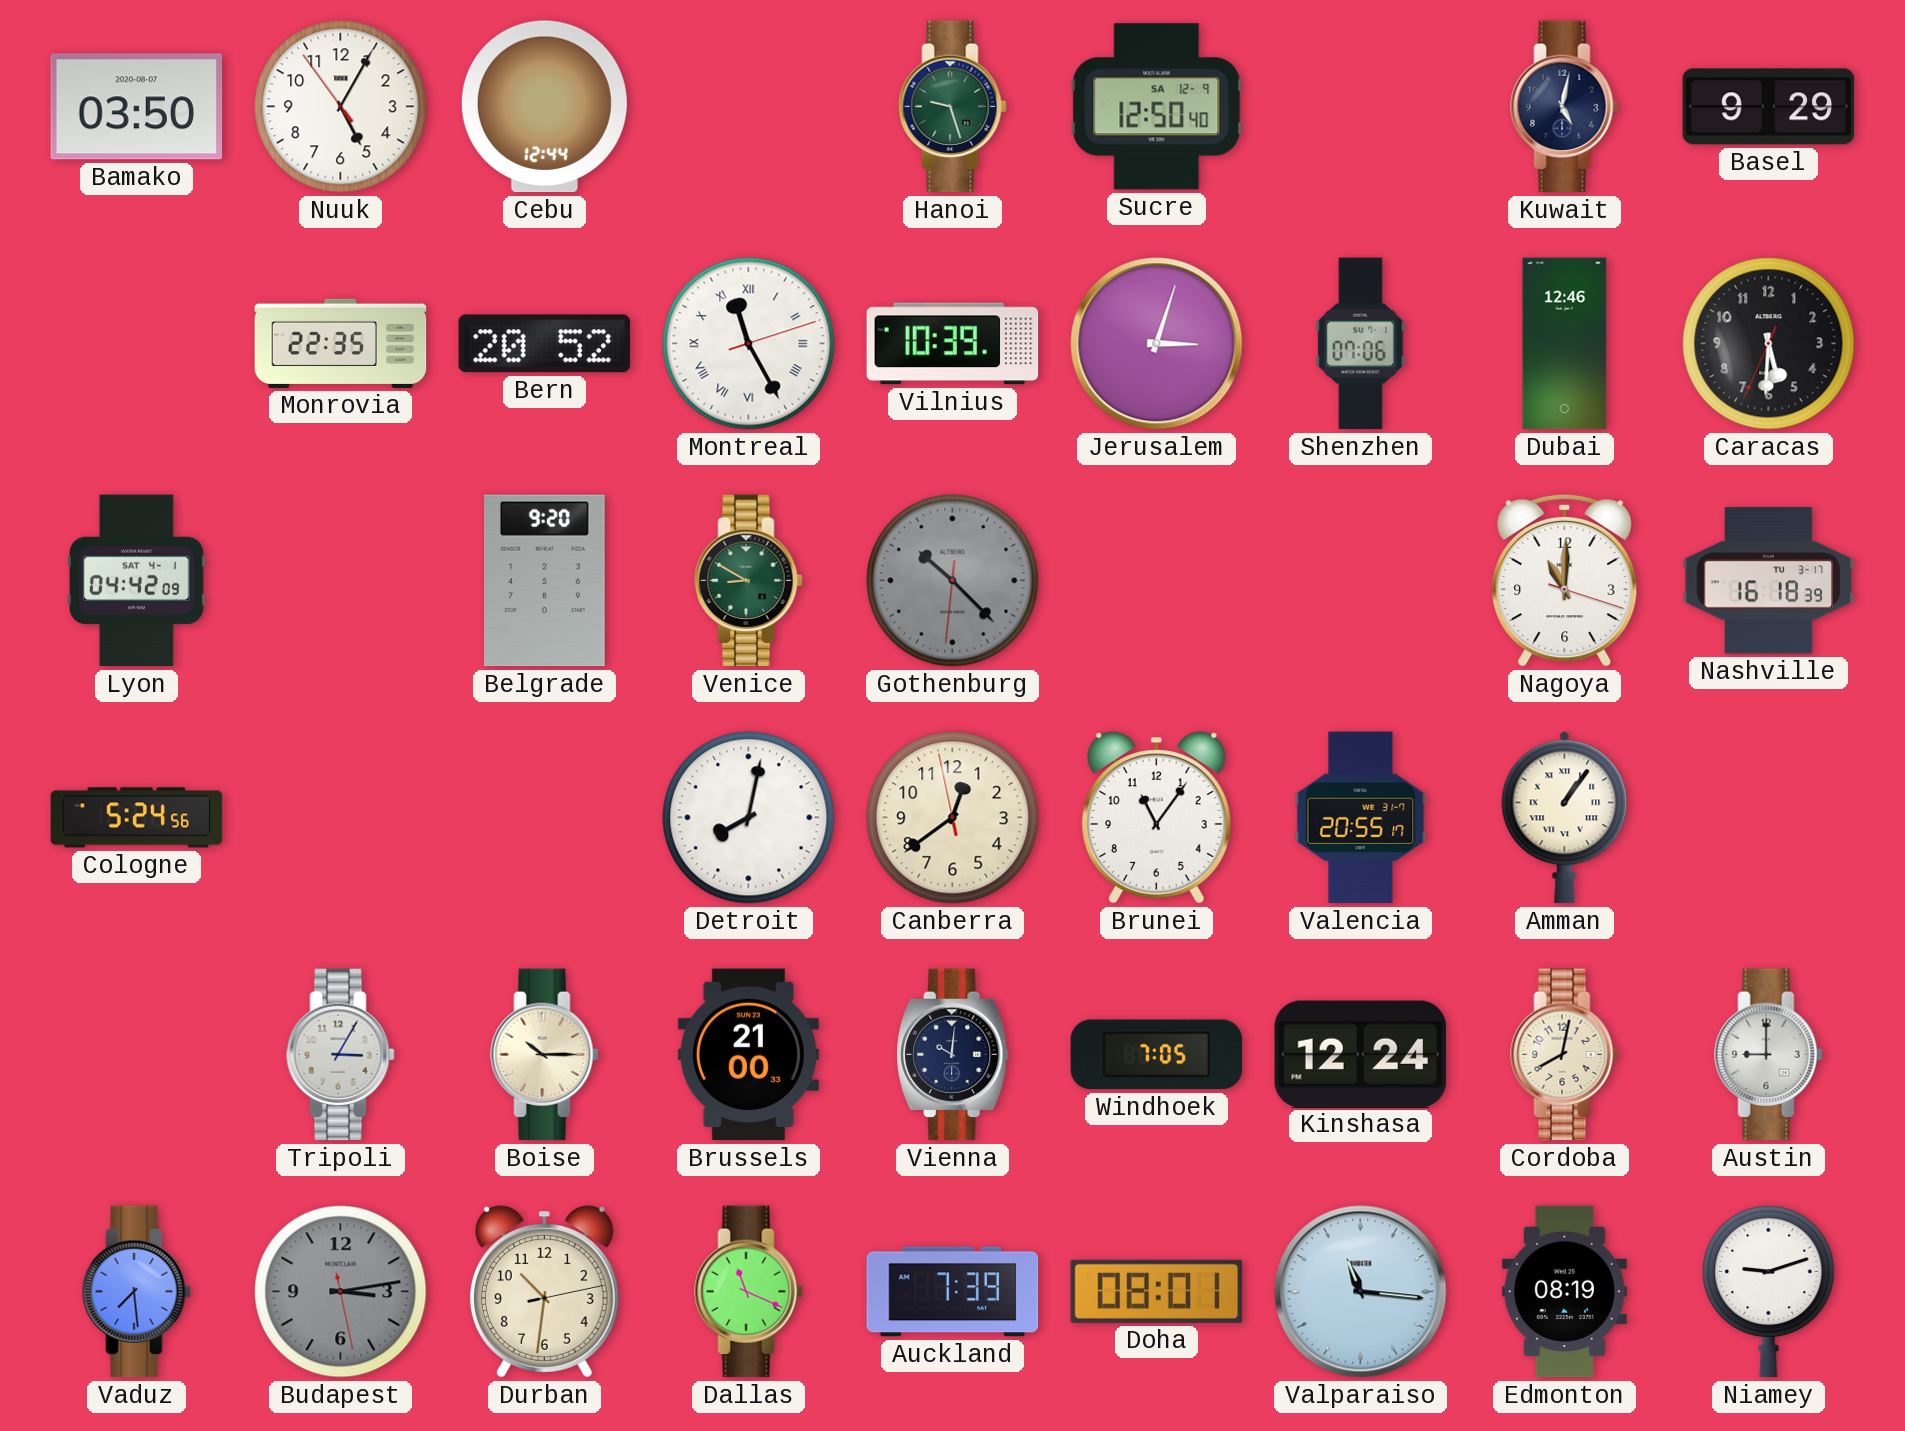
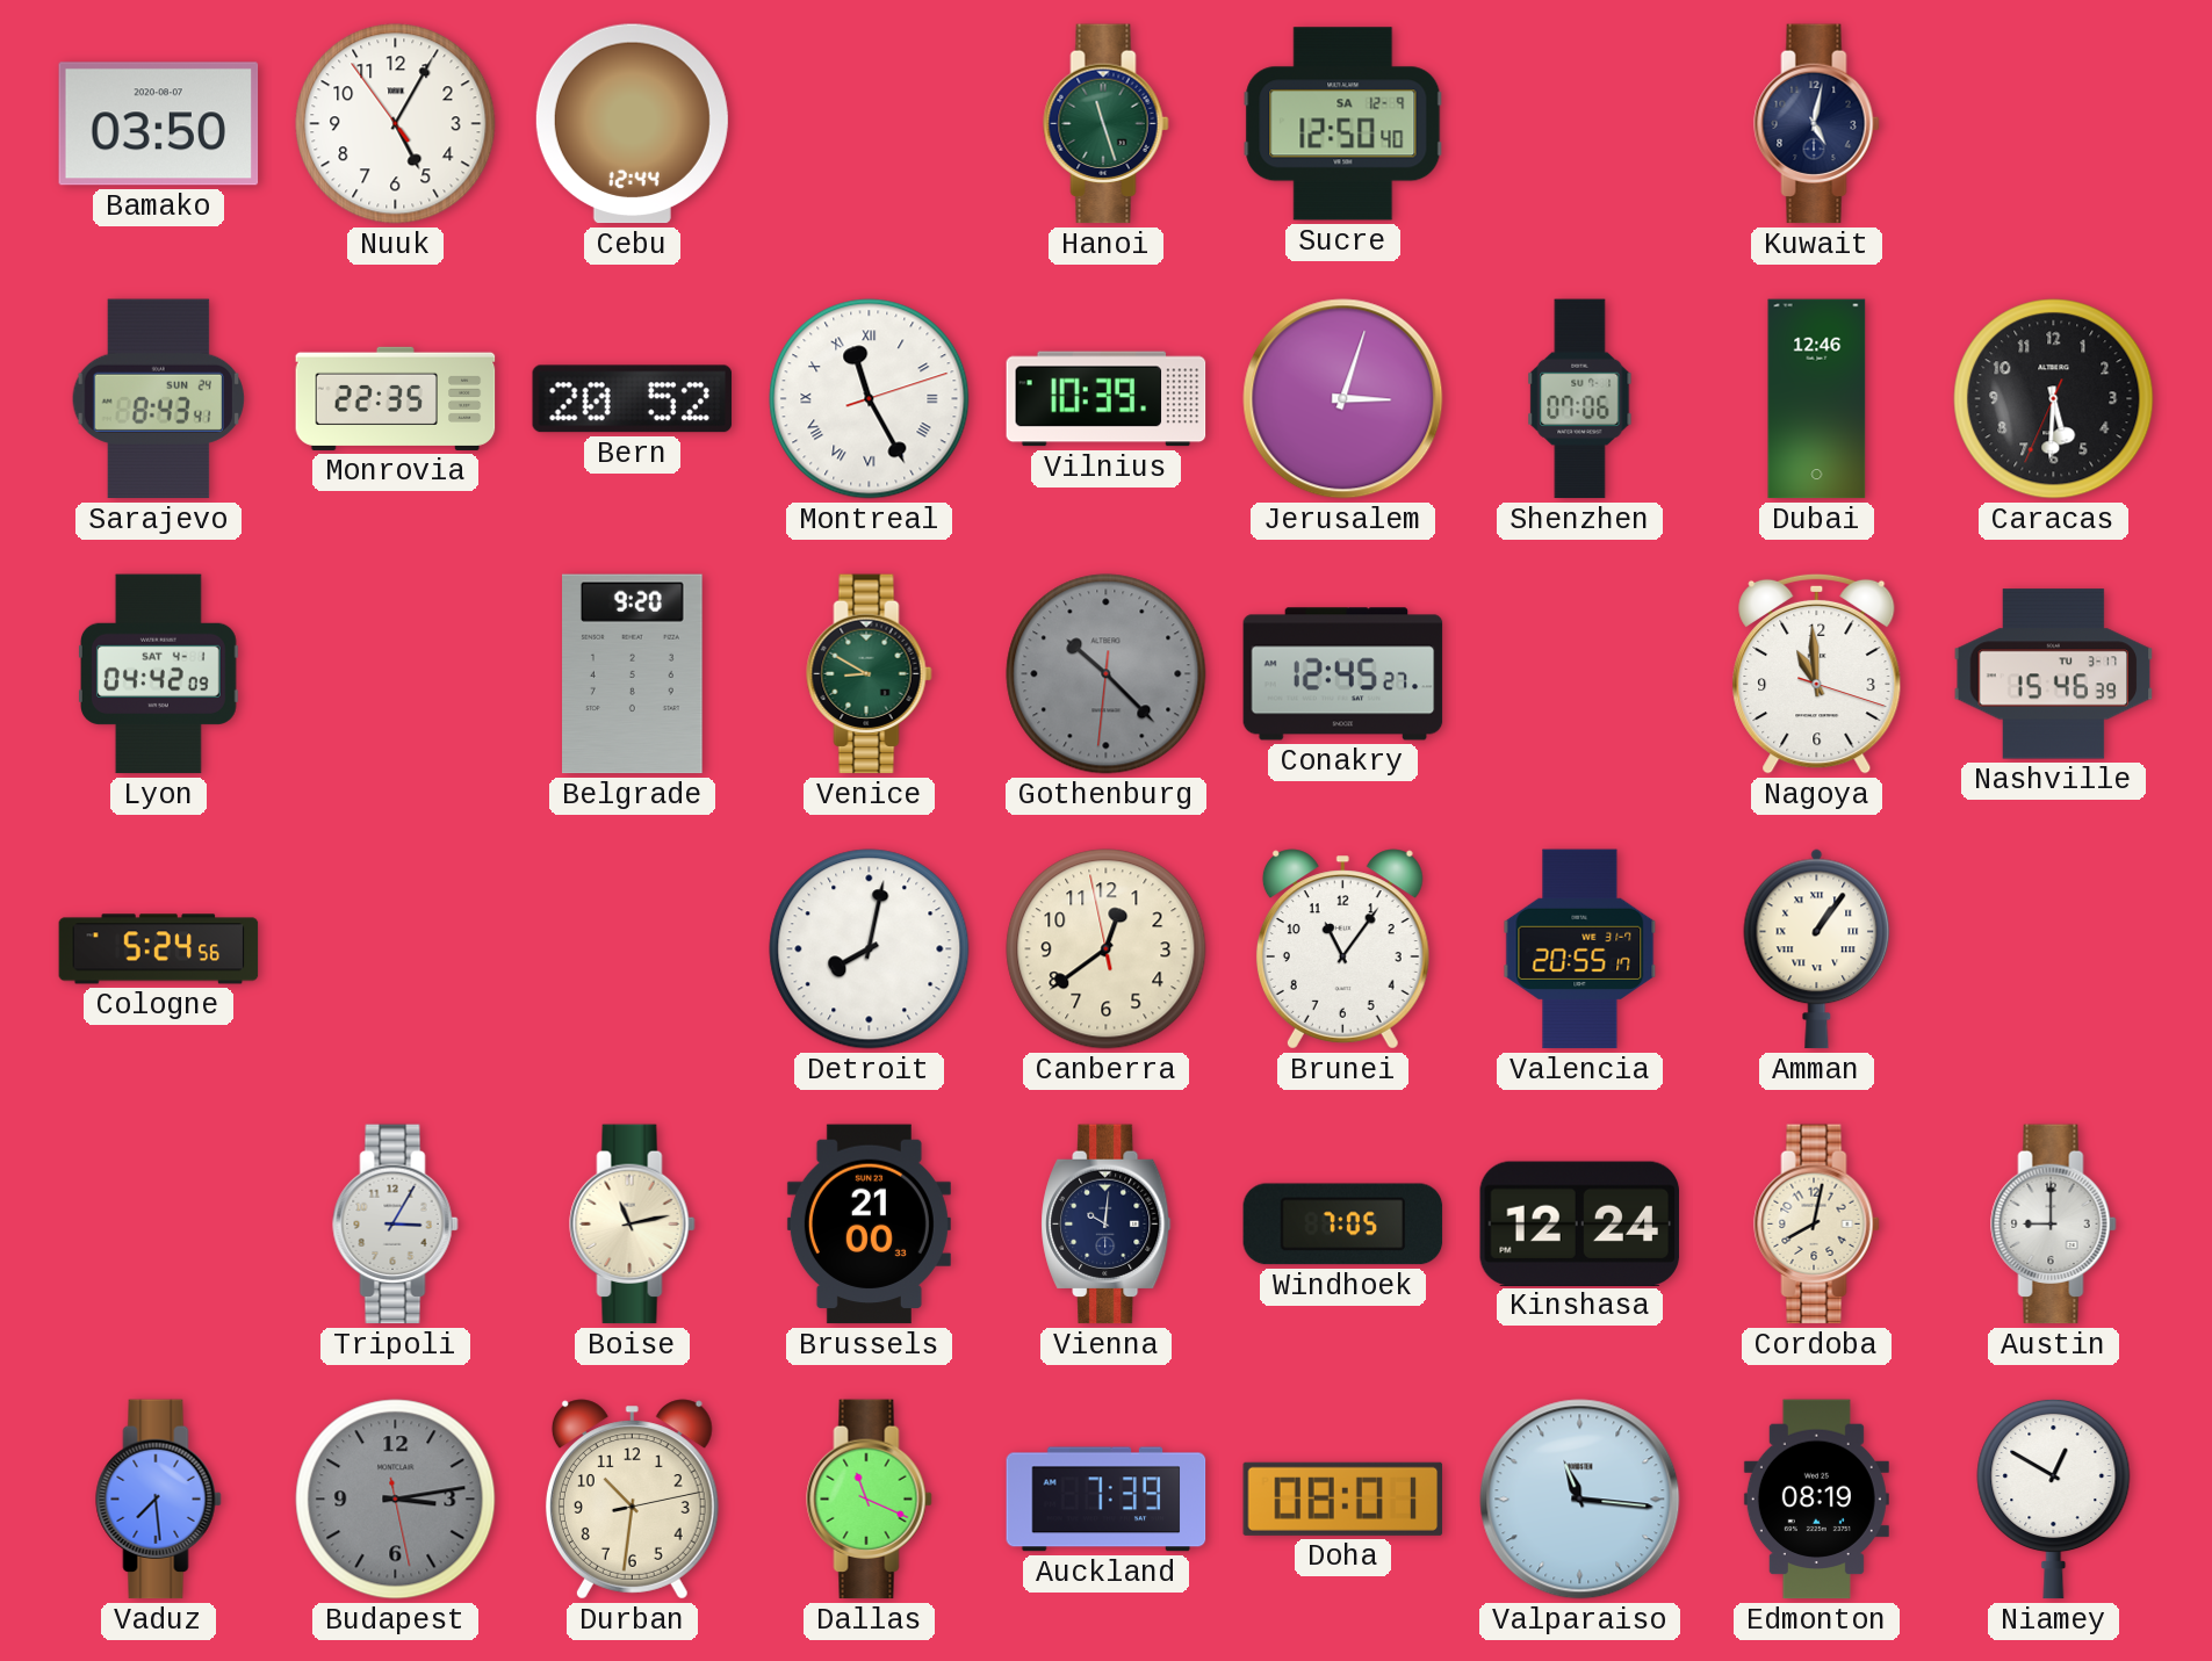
Hanoi: 9:27 -> 11:27 (1107, 124)
Basel: 9:29 -> none (1769, 107)
Sarajevo: none -> 8:43 (158, 399)
Conakry: none -> 12:45 (1343, 674)
Nagoya: 11:00 -> 10:59 (1817, 673)
Nashville: 16:18 -> 15:46 (2054, 674)
Boise: 10:15 -> 11:13 (633, 1225)
Niamey: 9:12 -> 12:50 (2054, 1498)
